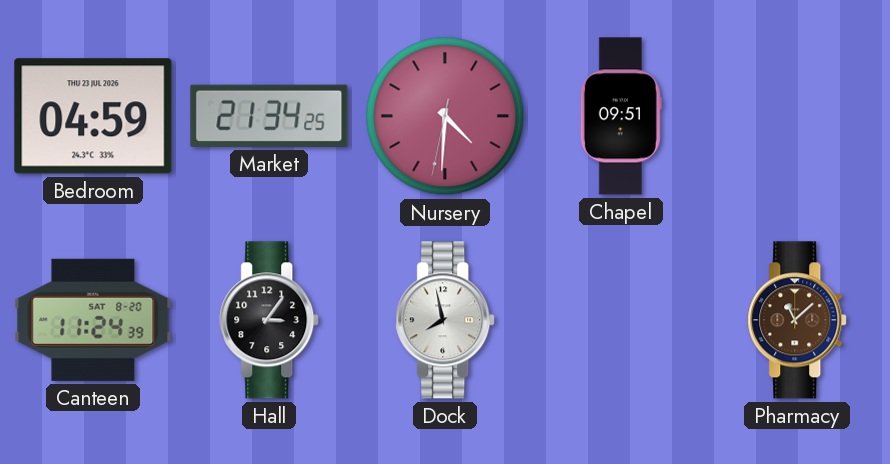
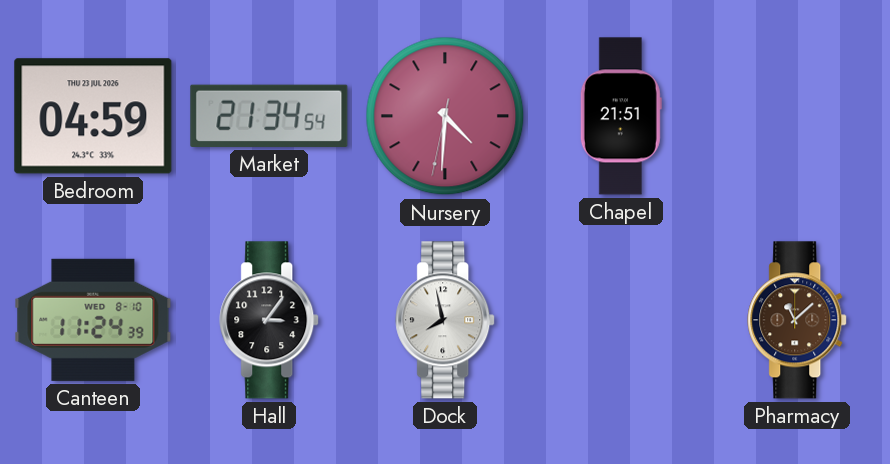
Market: 21:34:25 -> 21:34:54 (269, 116)
Chapel: 09:51 -> 21:51 (621, 116)
Canteen date: SAT 8-20 -> WED 8-10 (93, 320)
